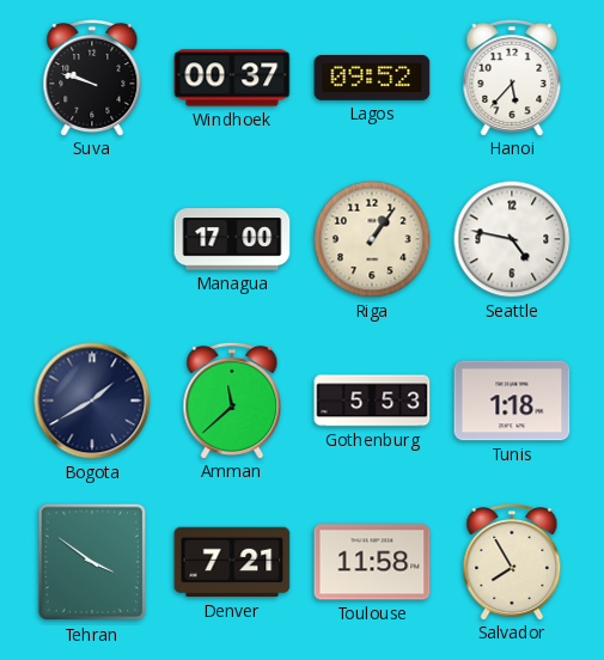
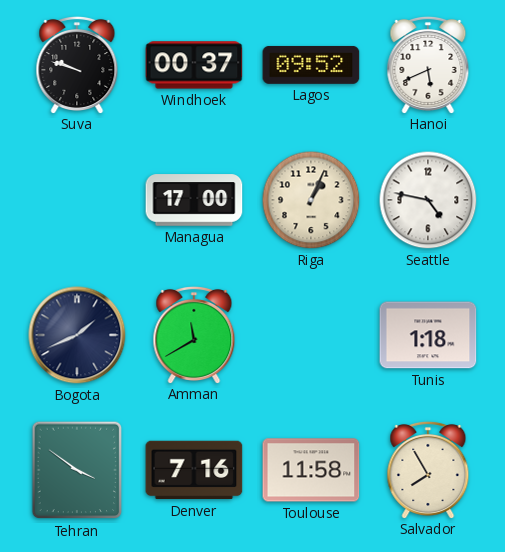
Hanoi: 5:37 -> 5:41 (428, 64)
Riga: 1:06 -> 1:04 (311, 200)
Bogota: 1:40 -> 1:41 (77, 335)
Amman: 11:38 -> 11:40 (194, 334)
Gothenburg: 5:53 -> none (372, 401)
Denver: 7:21 -> 7:16 (194, 470)
